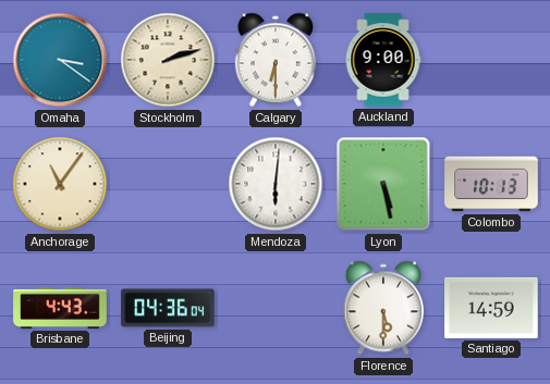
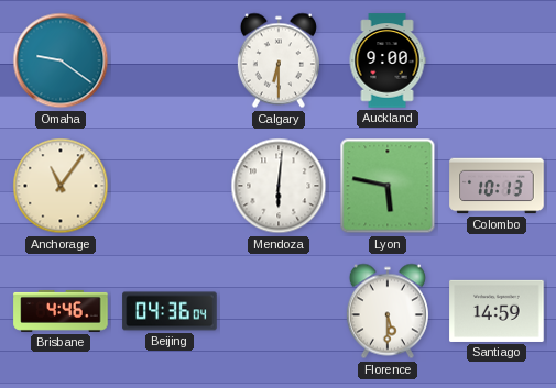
Omaha: 3:21 -> 9:21 (61, 60)
Stockholm: 2:12 -> none (168, 60)
Lyon: 5:28 -> 5:47 (388, 186)
Brisbane: 4:43 -> 4:46 (61, 311)
